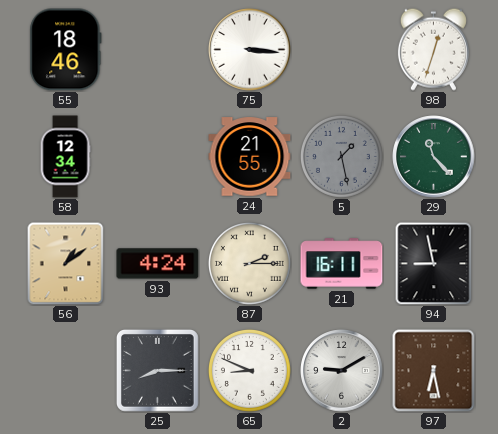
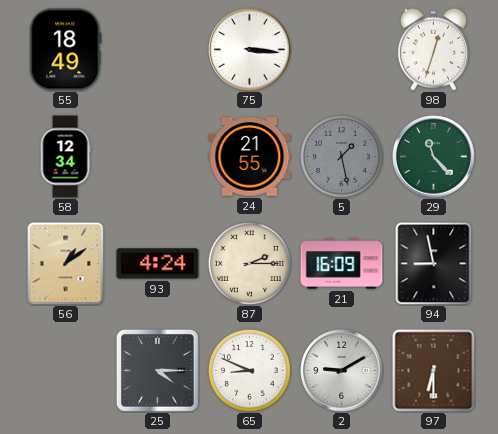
55: 18:46 -> 18:49 (66, 50)
21: 16:11 -> 16:09 (342, 264)
25: 8:15 -> 4:15 (157, 370)
97: 6:28 -> 6:30 (434, 371)
